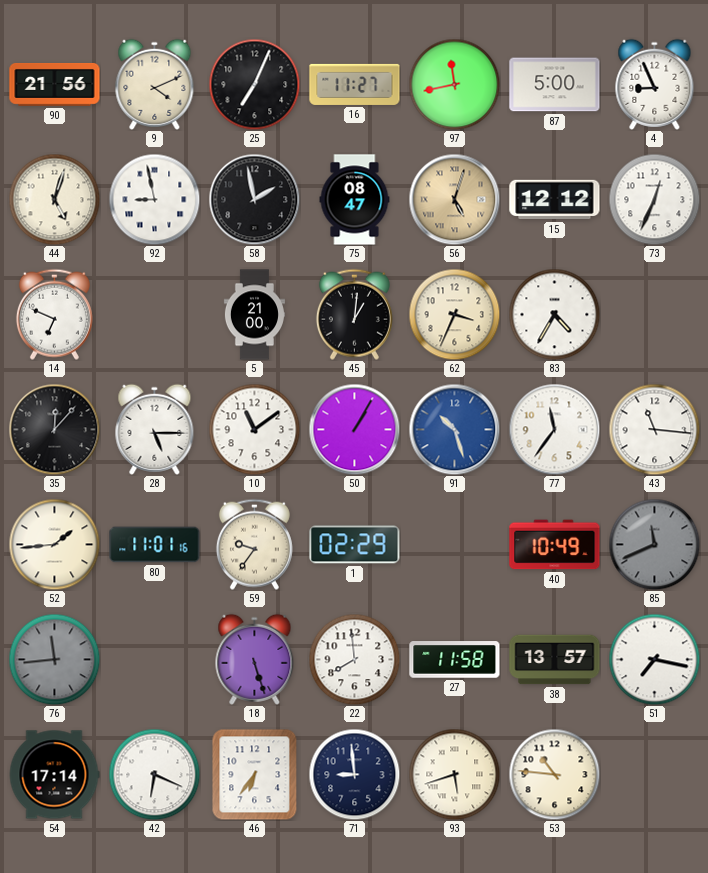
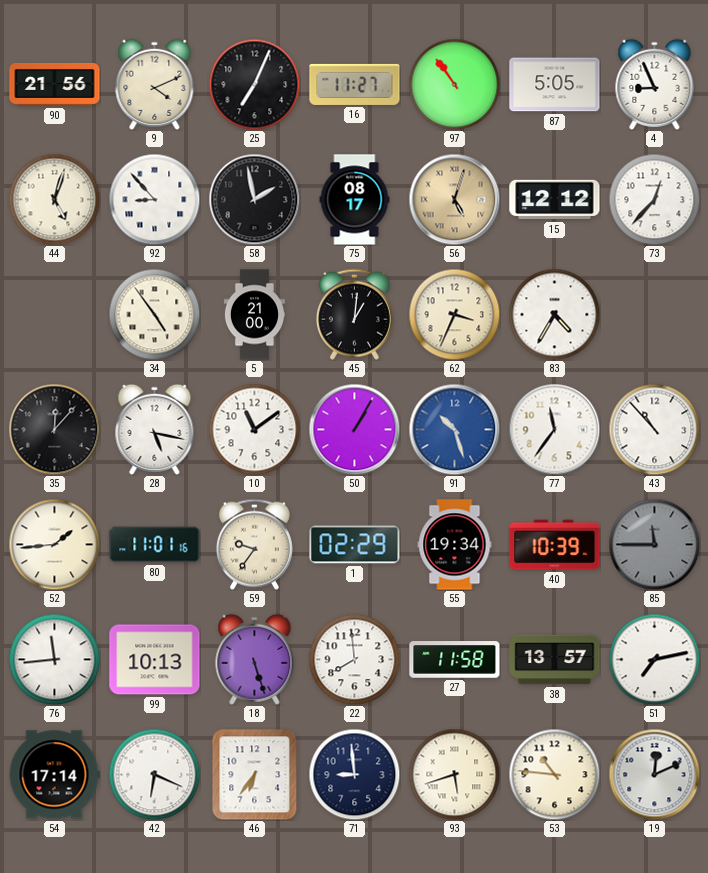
97: 11:43 -> 10:54 (454, 84)
87: 5:00 -> 5:05 (555, 85)
92: 8:58 -> 8:53 (154, 199)
75: 08:47 -> 08:17 (355, 200)
73: 12:34 -> 12:37 (654, 199)
14: 6:49 -> none (54, 314)
34: none -> 4:54 (154, 314)
28: 5:15 -> 5:17 (155, 429)
43: 11:16 -> 10:53 (654, 429)
55: none -> 19:34 (455, 545)
40: 10:49 -> 10:39 (555, 545)
85: 11:41 -> 11:45 (654, 544)
76 dial: grey -> white (54, 659)
99: none -> 10:13 (155, 660)
51: 7:17 -> 7:13 (654, 659)
19: none -> 12:11 (654, 774)
